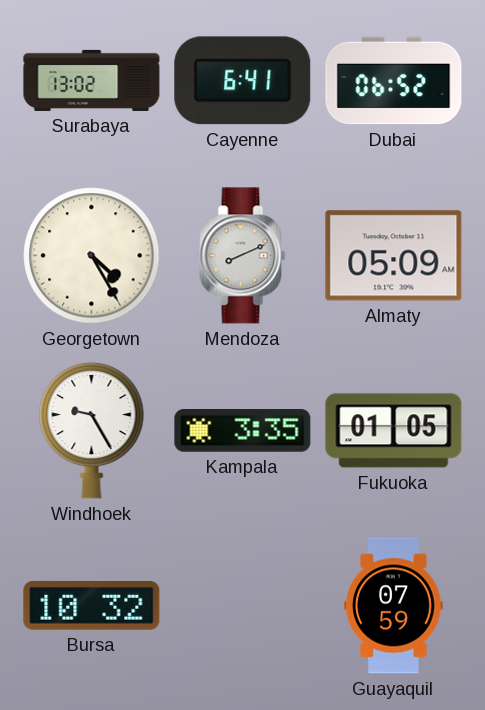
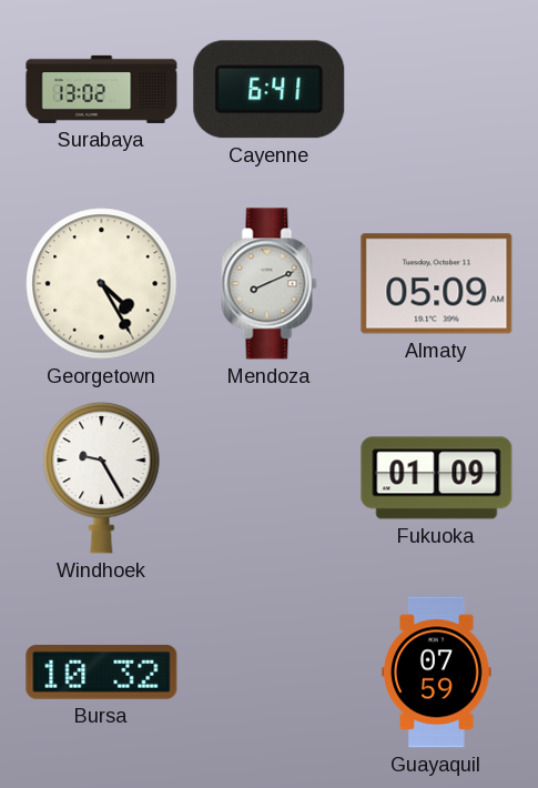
Dubai: 06:52 -> none (394, 81)
Kampala: 3:35 -> none (243, 431)
Fukuoka: 01:05 -> 01:09 (437, 478)
